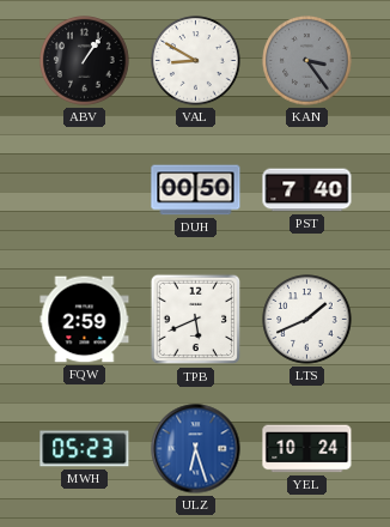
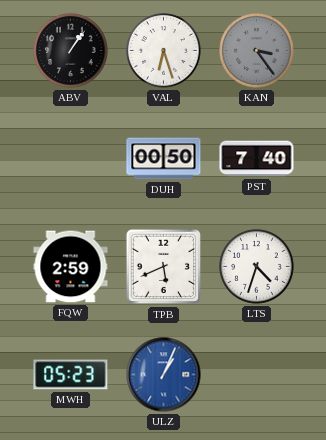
VAL: 8:50 -> 6:27 (164, 51)
LTS: 1:41 -> 4:33 (257, 267)
ULZ: 6:27 -> 1:04 (164, 375)
YEL: 10:24 -> none (307, 449)
